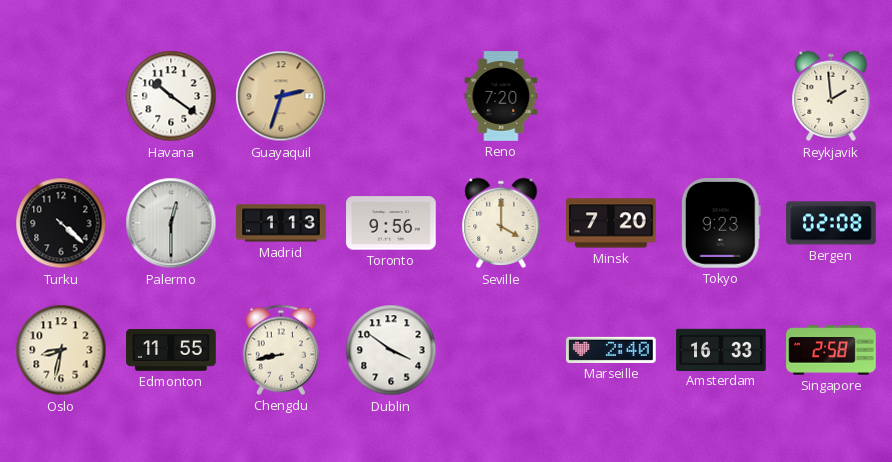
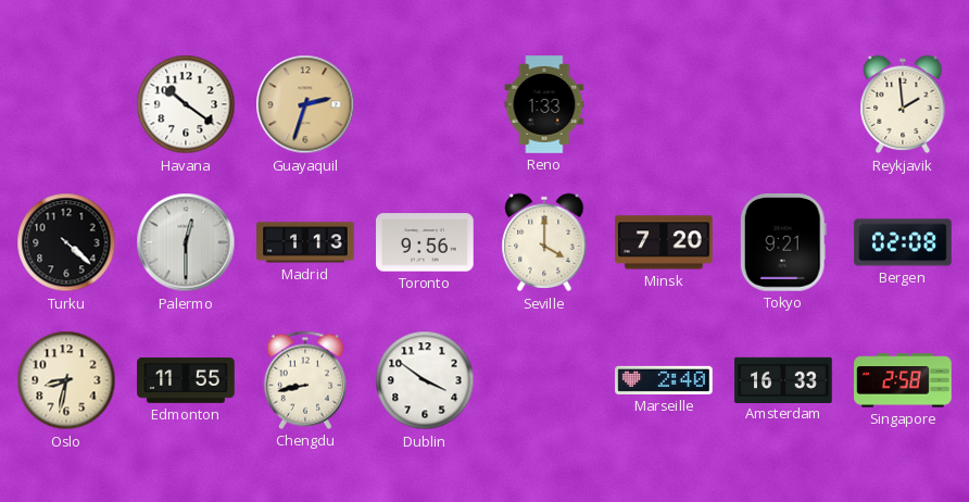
Reno: 7:20 -> 1:33 (544, 104)
Tokyo: 9:23 -> 9:21 (783, 242)
